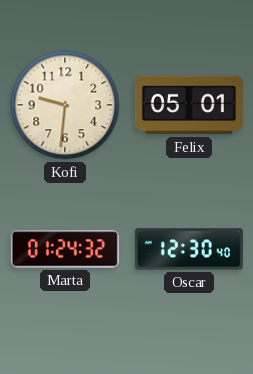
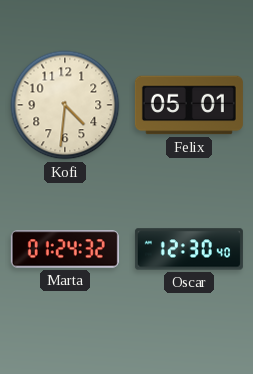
Kofi: 9:31 -> 4:31 (65, 105)
